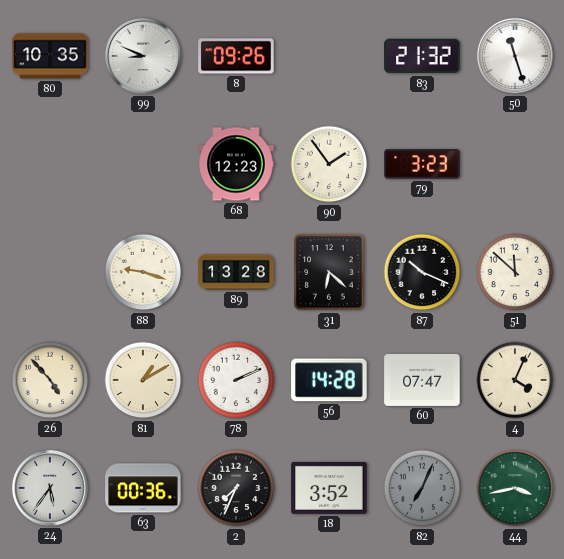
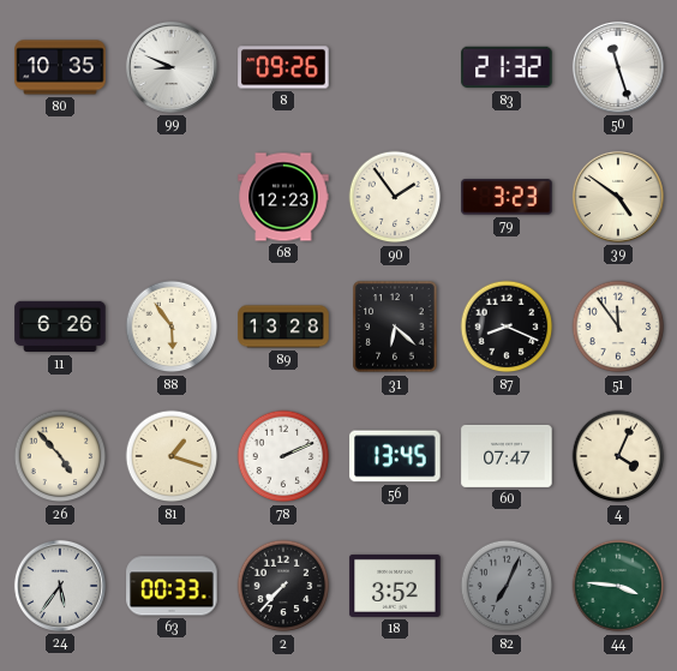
39: none -> 4:51 (618, 197)
11: none -> 6:26 (60, 326)
88: 9:18 -> 5:54 (172, 326)
87: 10:19 -> 8:19 (507, 326)
51: 11:52 -> 11:54 (618, 326)
81: 1:10 -> 1:18 (172, 456)
56: 14:28 -> 13:45 (395, 456)
63: 00:36 -> 00:33 (172, 586)
2: 7:34 -> 7:37 (283, 586)
44: 3:43 -> 3:46 (618, 586)
